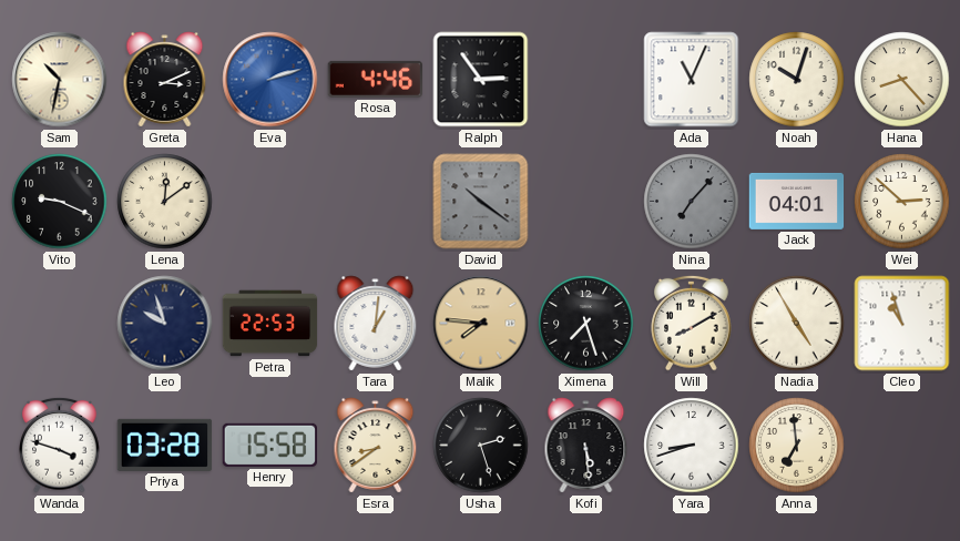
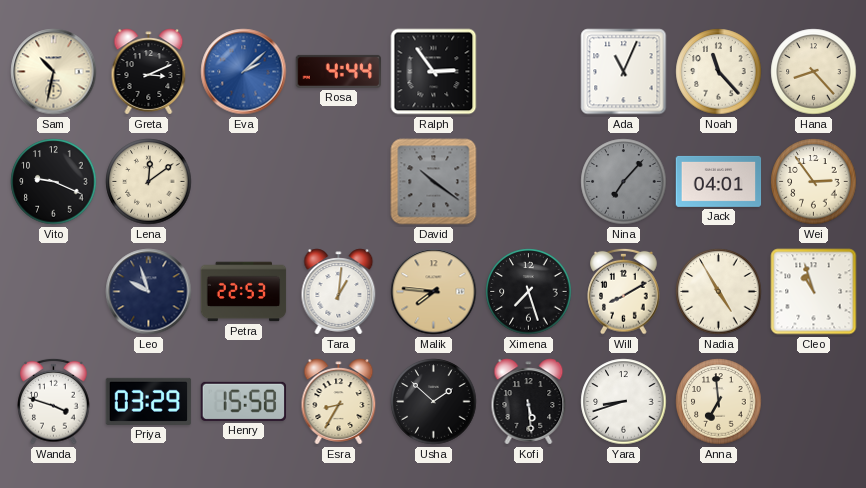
Eva: 2:12 -> 2:08 (244, 72)
Rosa: 4:46 -> 4:44 (339, 71)
Noah: 10:03 -> 11:23 (719, 72)
Wei: 2:52 -> 2:54 (814, 182)
Priya: 03:28 -> 03:29 (149, 401)
Esra: 8:39 -> 8:35 (339, 402)
Usha: 2:27 -> 1:52 (434, 402)
